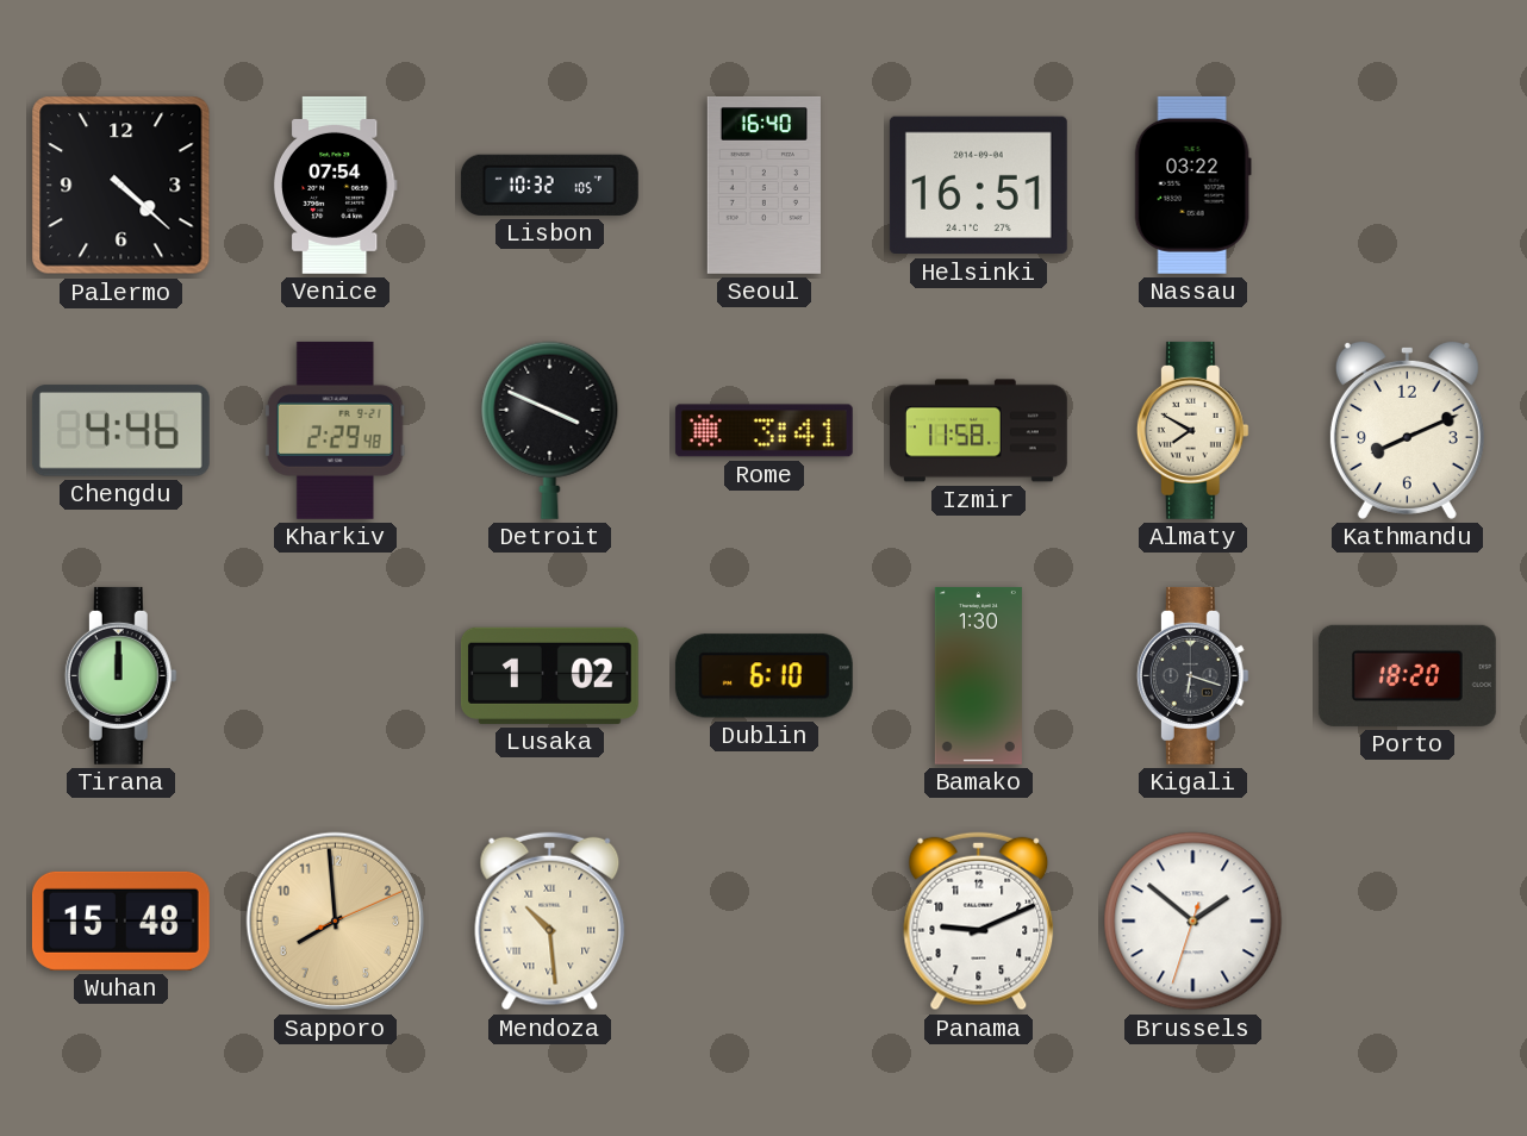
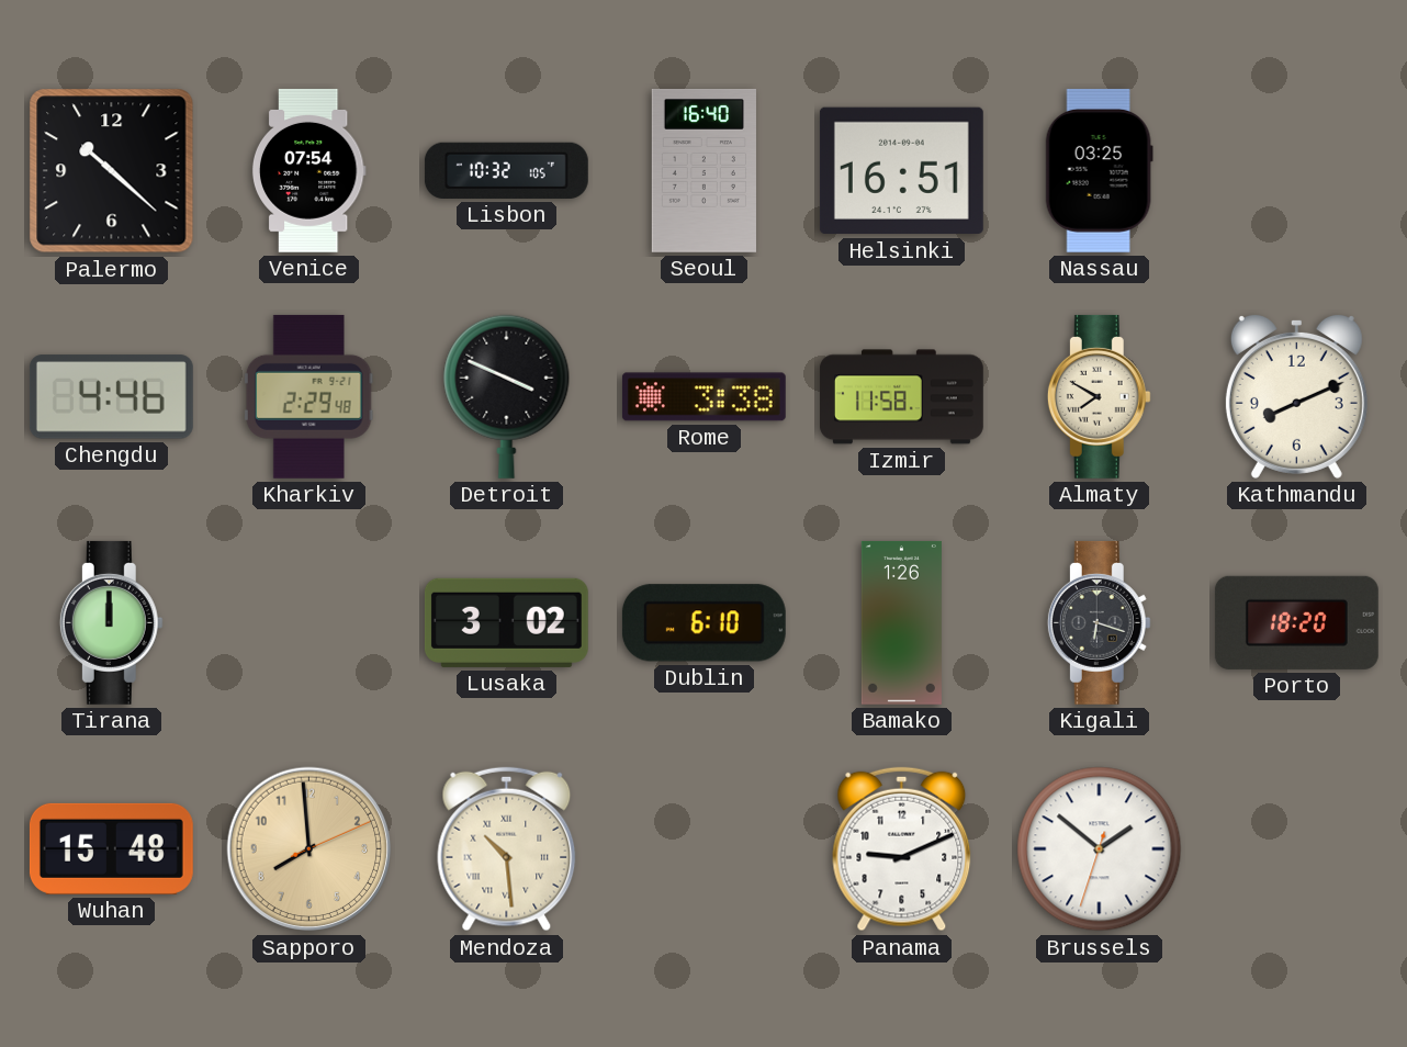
Palermo: 4:22 -> 10:22 (112, 171)
Nassau: 03:22 -> 03:25 (1099, 170)
Rome: 3:41 -> 3:38 (703, 397)
Lusaka: 1:02 -> 3:02 (506, 622)
Bamako: 1:30 -> 1:26 (901, 622)
